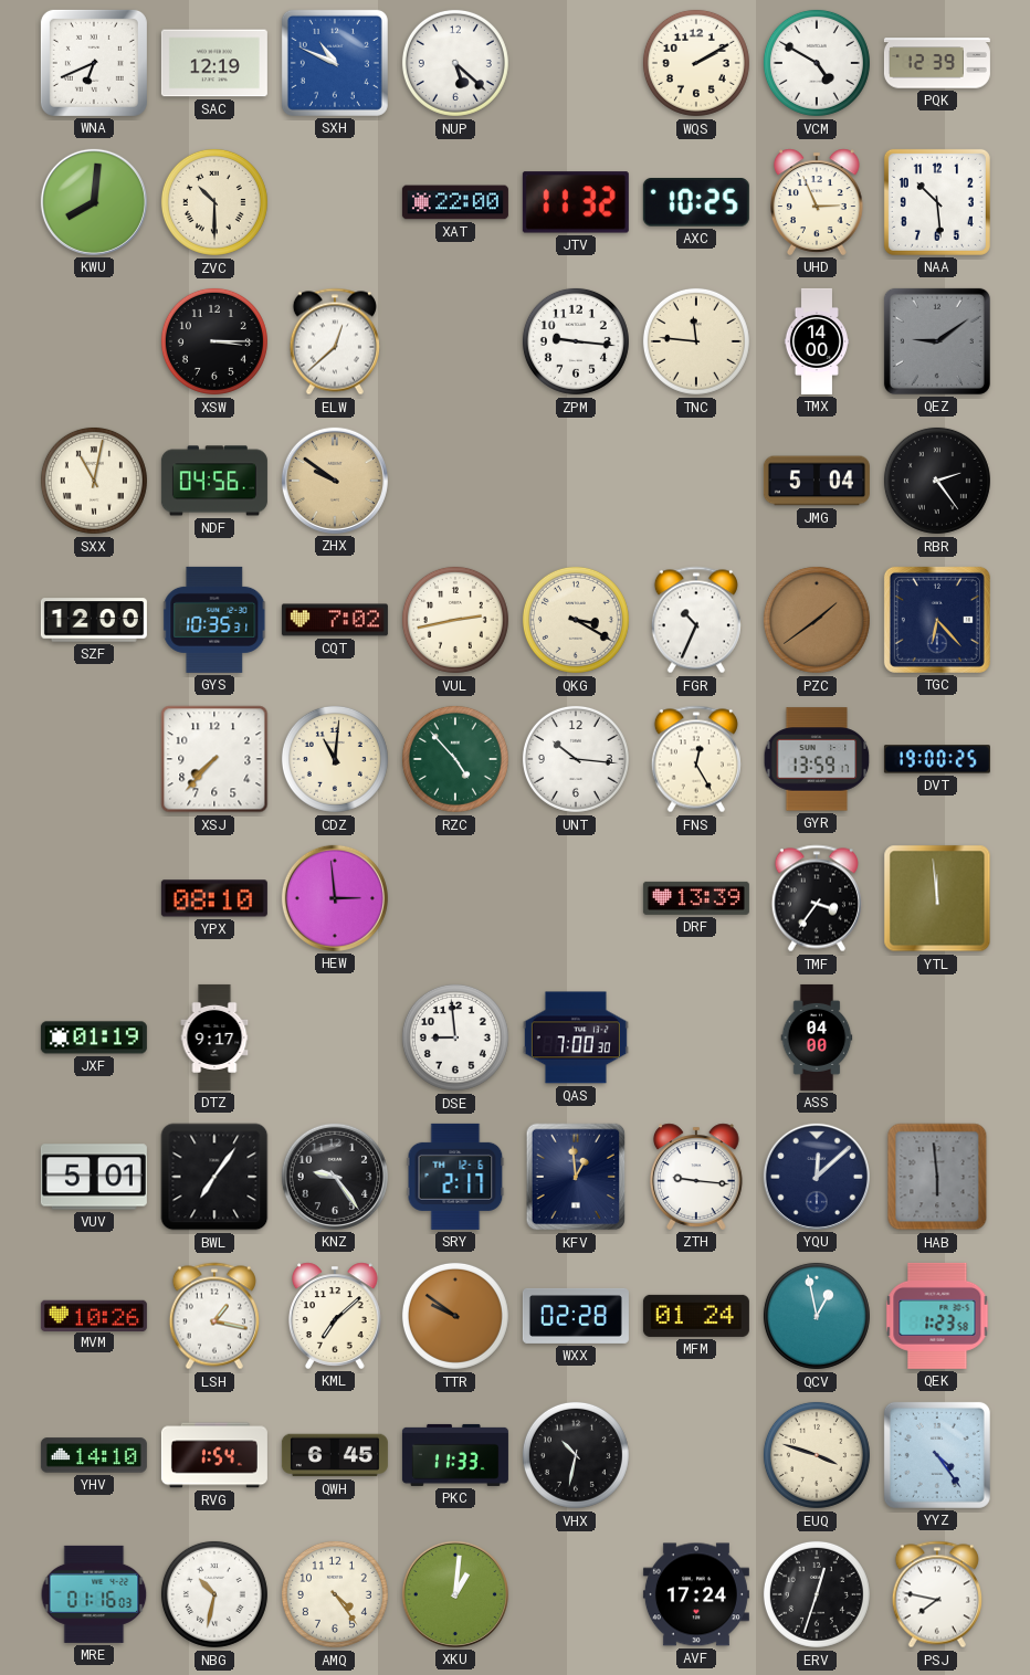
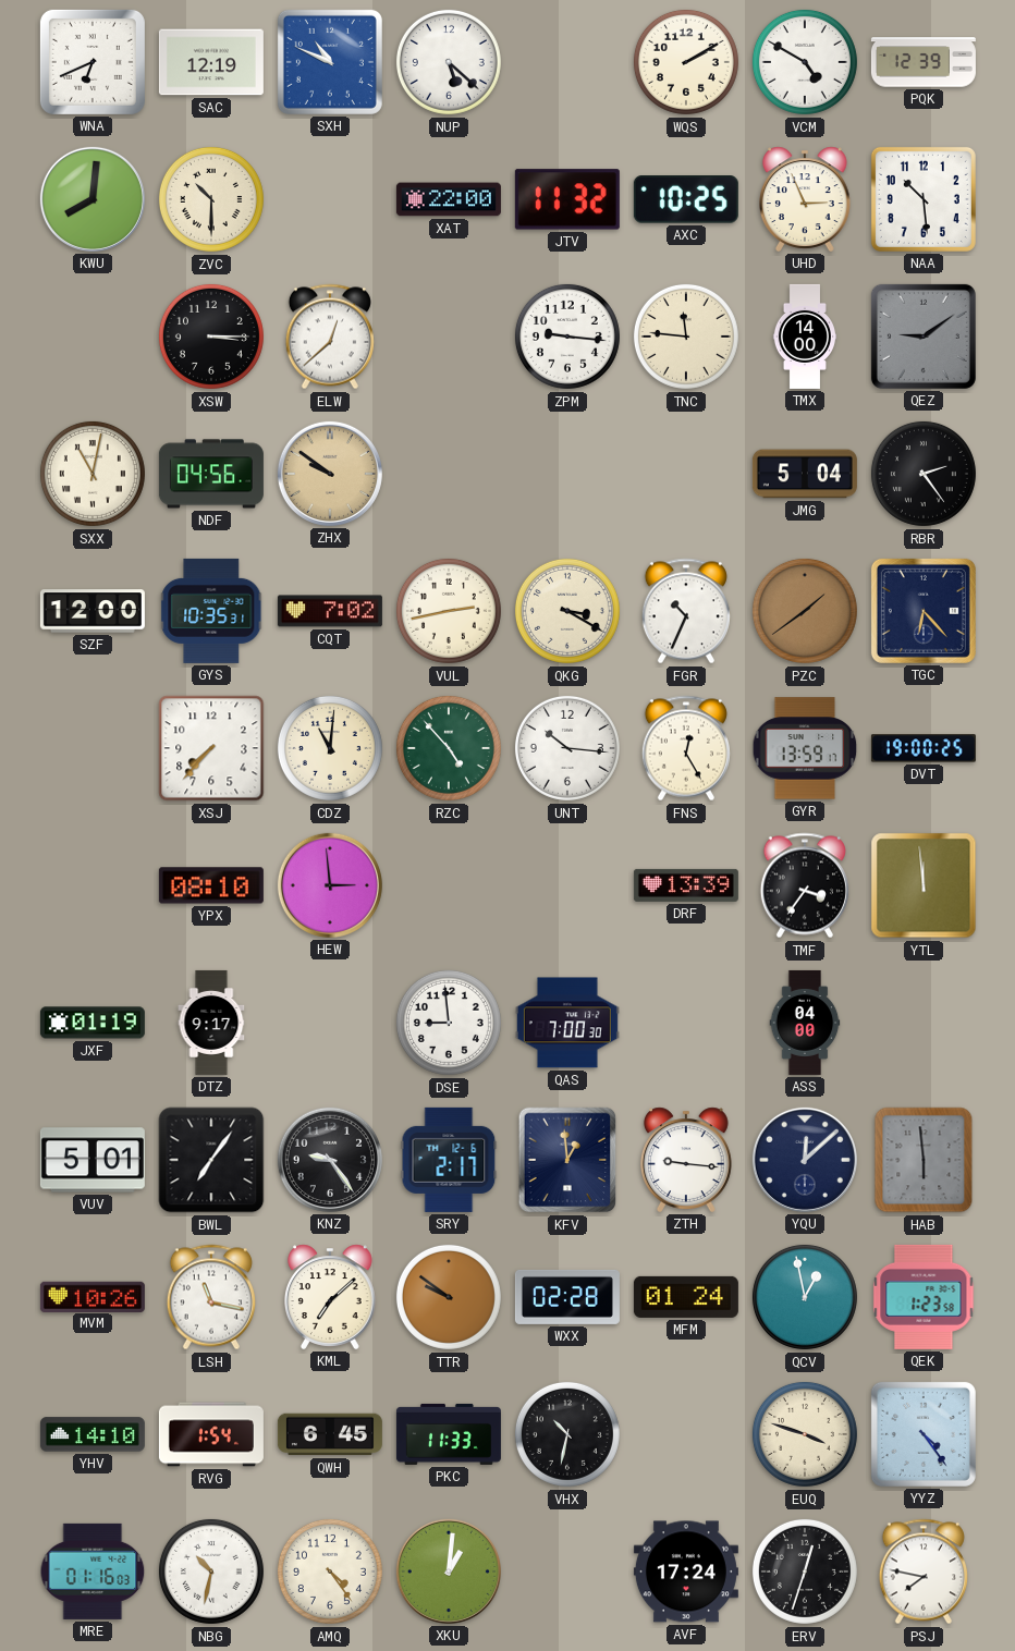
LSH: 1:17 -> 11:17 (211, 1297)
